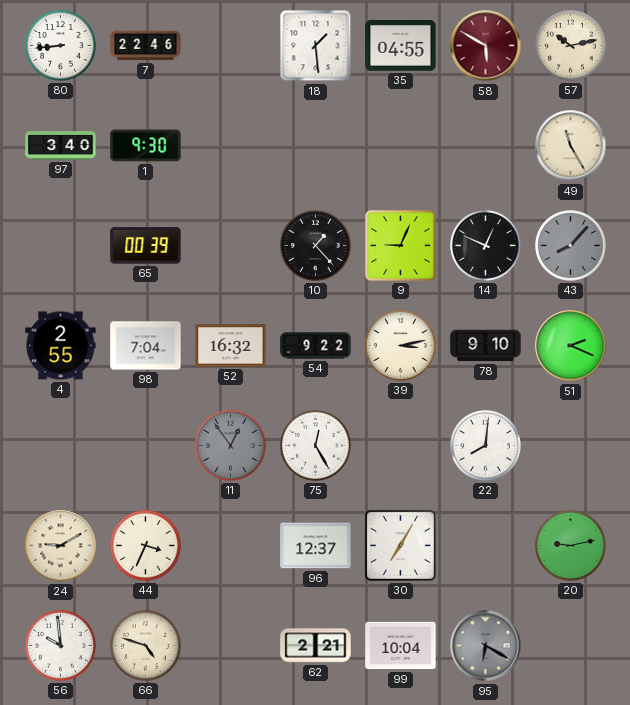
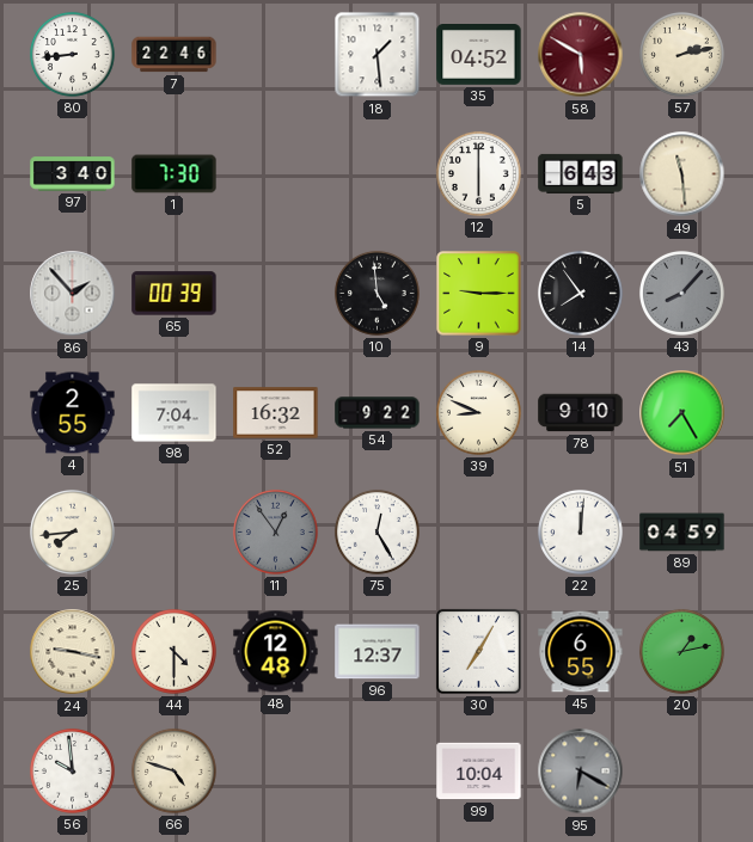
35: 04:55 -> 04:52 (479, 55)
57: 10:13 -> 2:13 (682, 55)
1: 9:30 -> 7:30 (175, 174)
12: none -> 6:00 (479, 174)
5: none -> 6:43 (581, 173)
49: 11:25 -> 11:29 (682, 174)
86: none -> 1:53 (73, 294)
10: 1:23 -> 4:59 (378, 294)
9: 9:04 -> 9:15 (479, 294)
14: 12:49 -> 7:54 (581, 294)
39: 3:13 -> 8:49 (479, 413)
51: 2:19 -> 7:25 (682, 413)
25: none -> 7:44 (73, 533)
22: 8:01 -> 12:01 (581, 533)
89: none -> 04:59 (682, 533)
24: 9:10 -> 9:17 (73, 652)
44: 3:34 -> 4:30 (175, 652)
48: none -> 12:48 (276, 652)
45: none -> 6:55 (581, 652)
20: 9:13 -> 1:13 (682, 652)
62: 2:21 -> none (316, 646)
